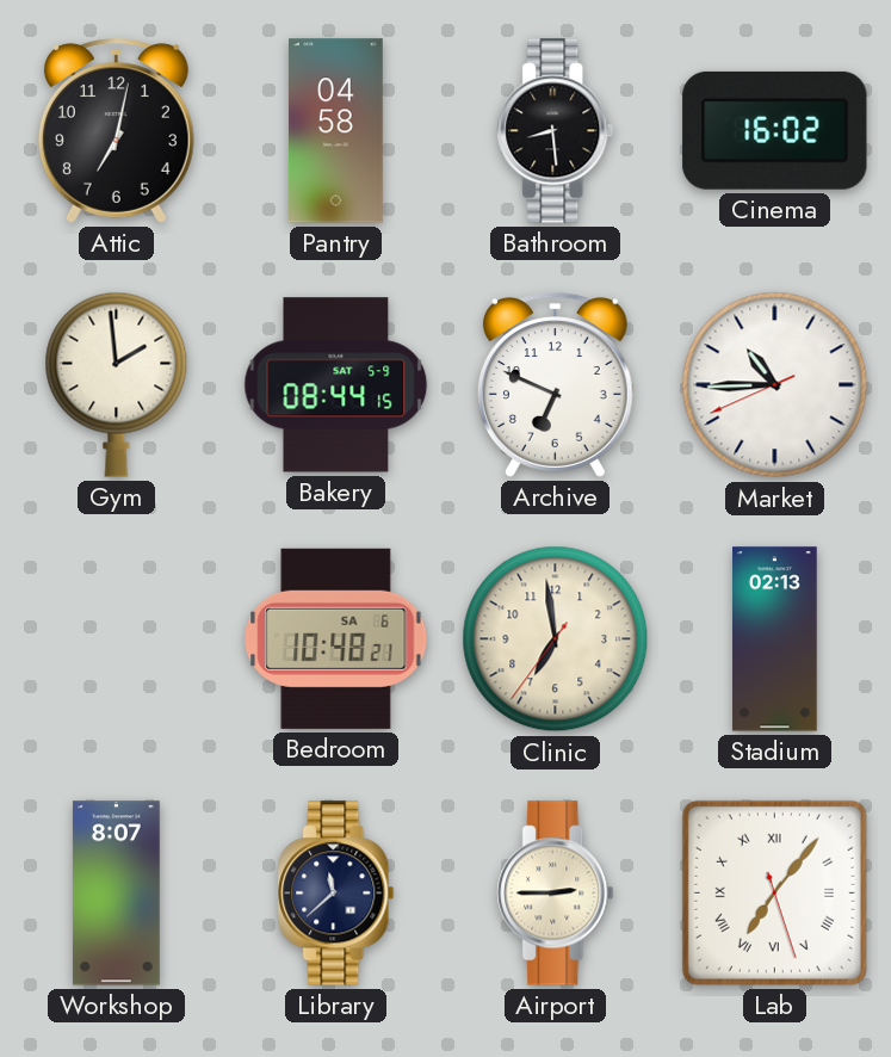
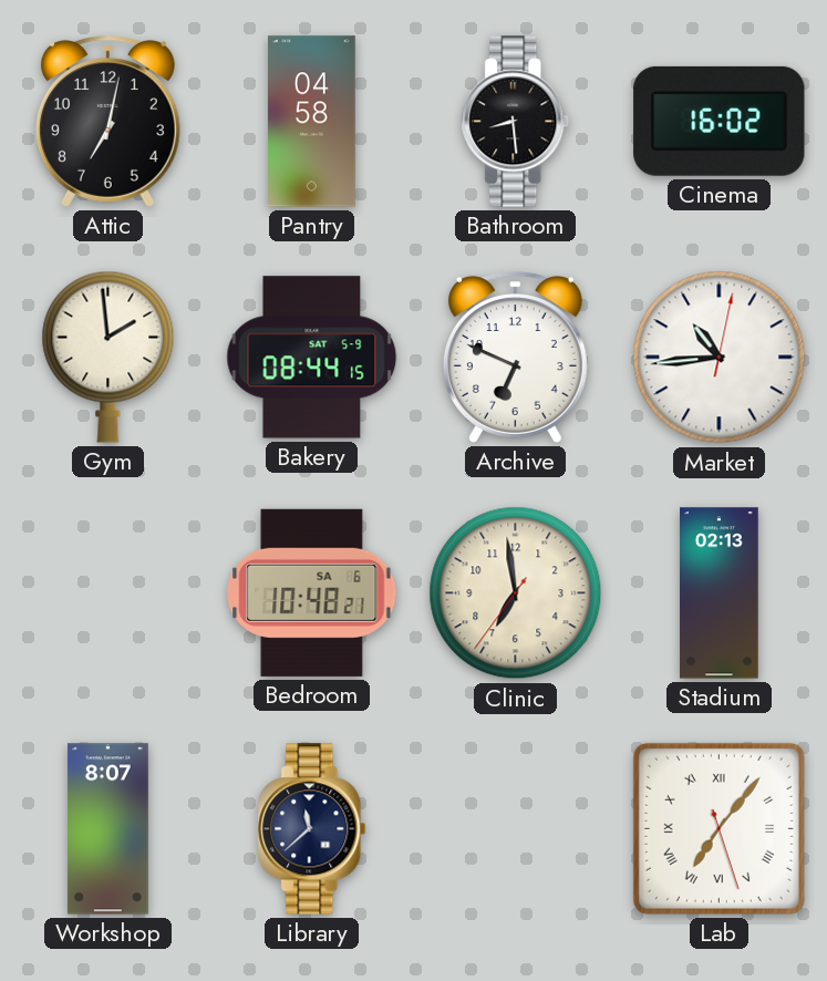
Market: 10:44:41 -> 10:44:02 (720, 358)
Airport: 2:45 -> none (556, 894)
